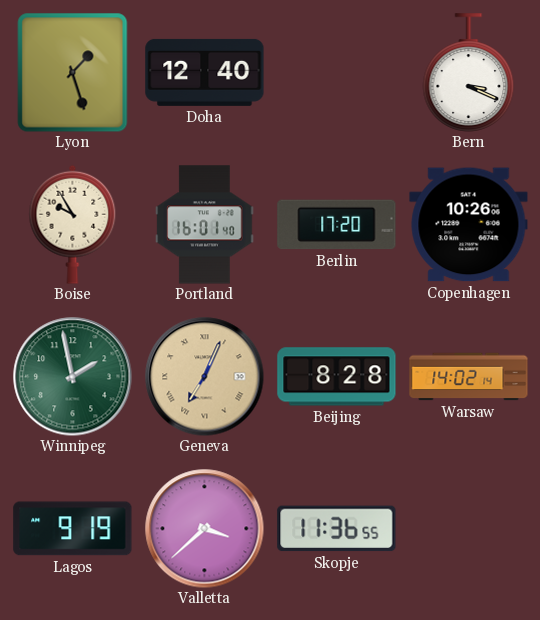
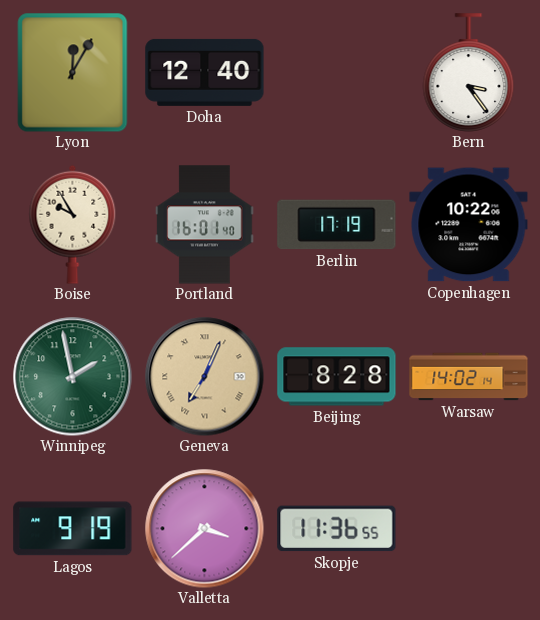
Lyon: 1:27 -> 12:05 (73, 72)
Bern: 3:19 -> 3:24 (469, 73)
Berlin: 17:20 -> 17:19 (337, 225)
Copenhagen: 10:26 -> 10:22 (469, 225)
